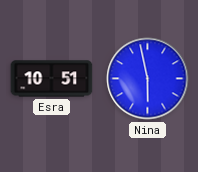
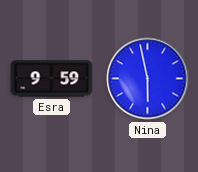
Esra: 10:51 -> 9:59 (52, 79)
